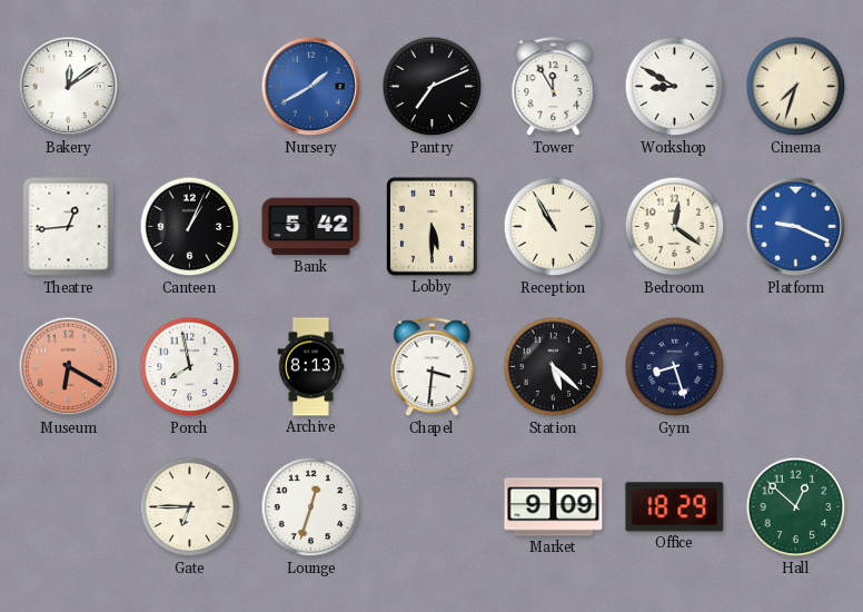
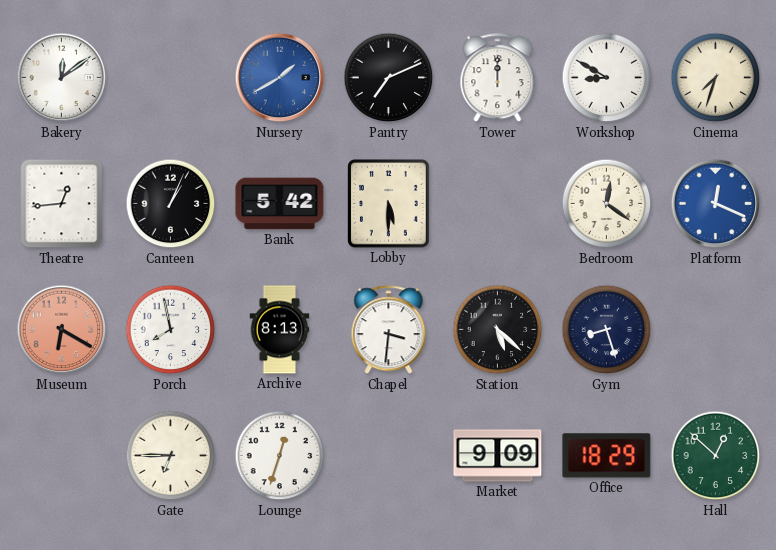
Tower: 11:55 -> 12:00 (498, 78)
Reception: 10:55 -> none (554, 227)
Platform: 9:19 -> 12:19 (716, 204)
